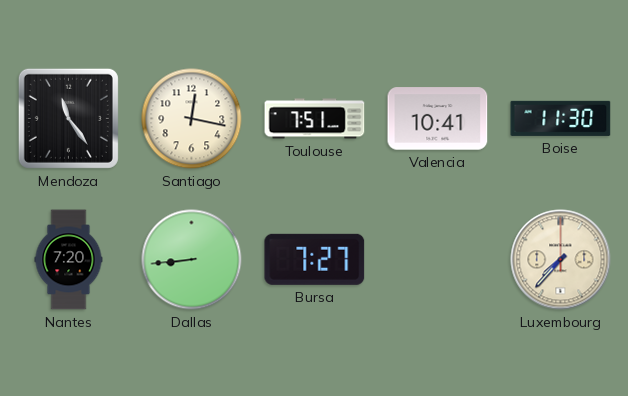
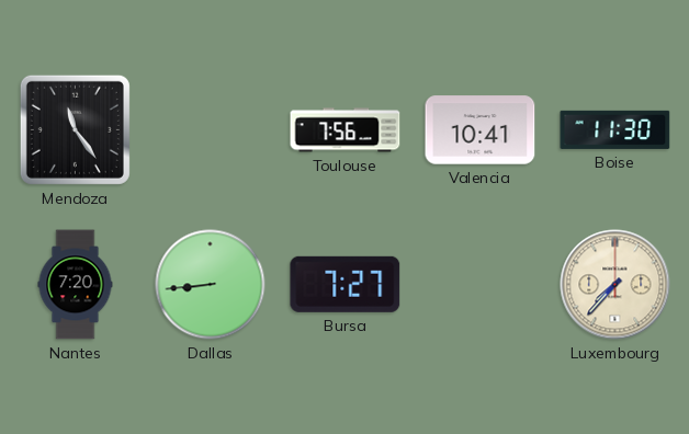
Santiago: 12:17 -> none (192, 119)
Toulouse: 7:51 -> 7:56 (346, 130)
